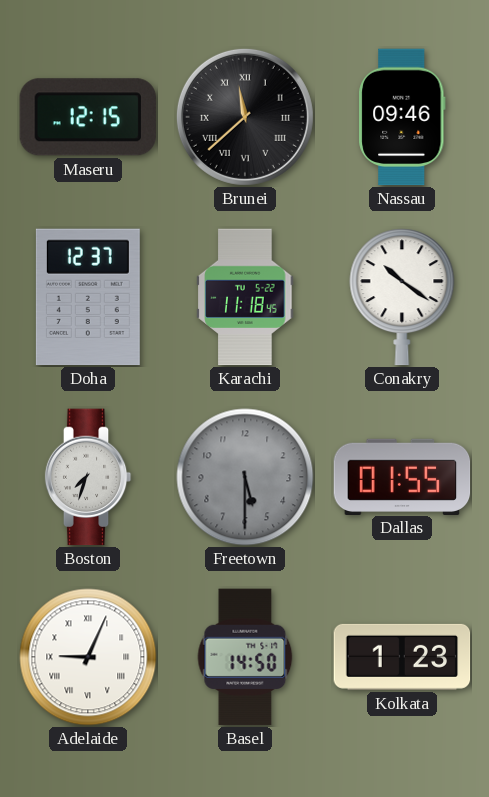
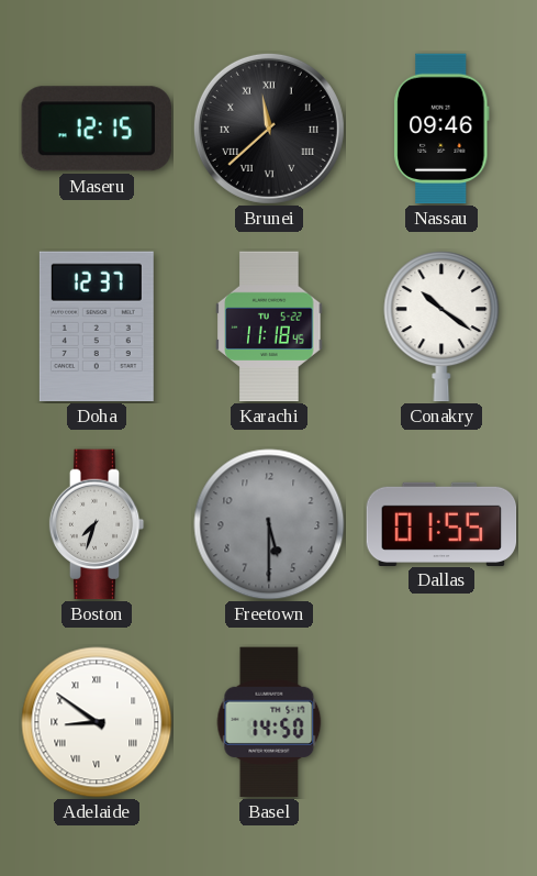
Adelaide: 9:04 -> 8:51 (97, 722)
Kolkata: 1:23 -> none (402, 657)
